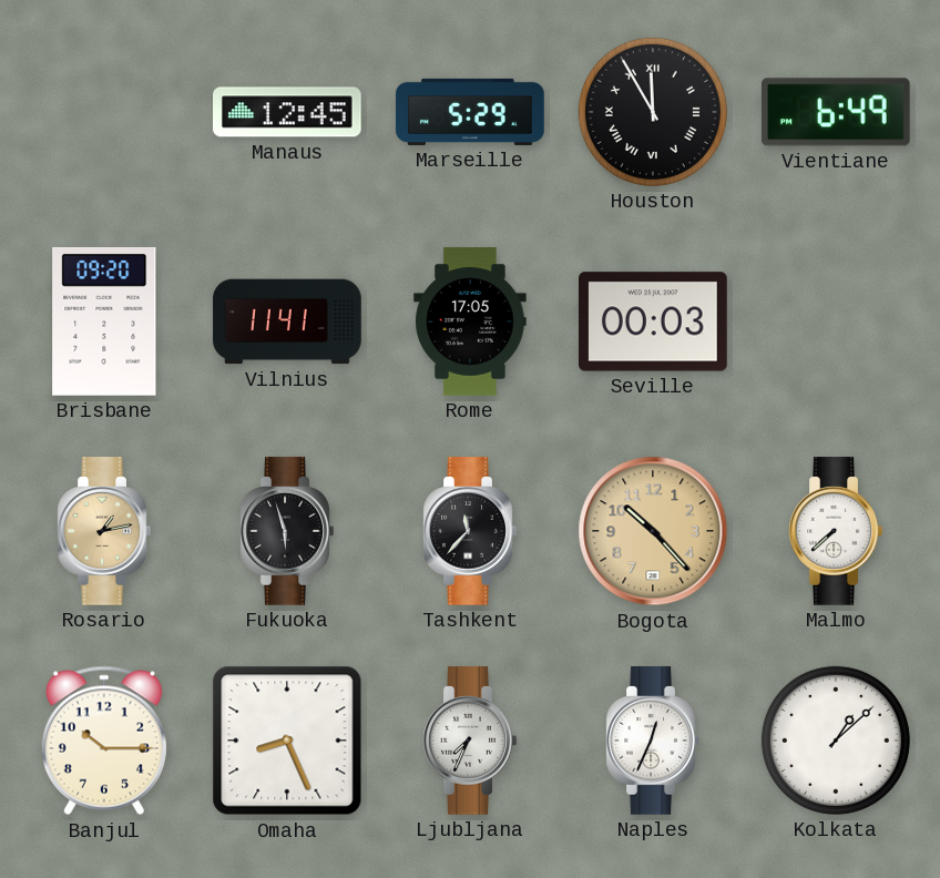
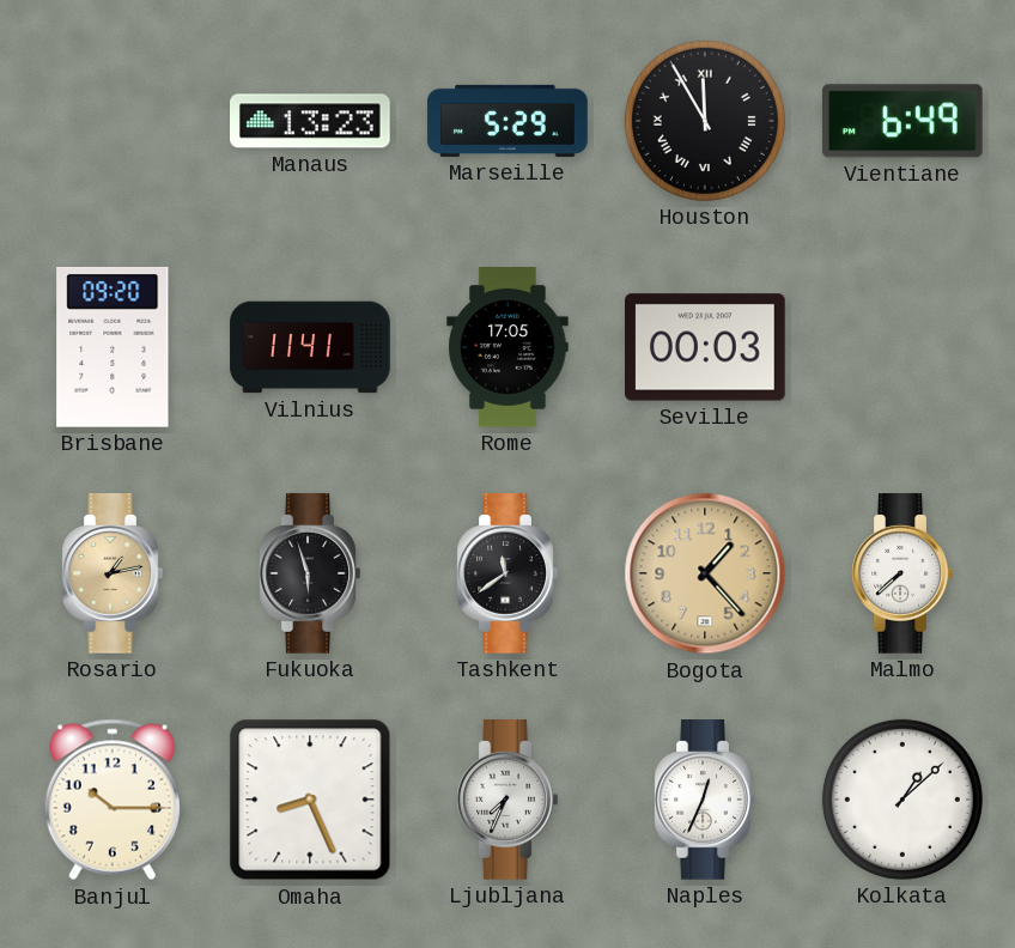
Manaus: 12:45 -> 13:23 (311, 121)
Tashkent: 11:37 -> 11:39 (508, 573)
Bogota: 10:23 -> 1:23 (705, 573)
